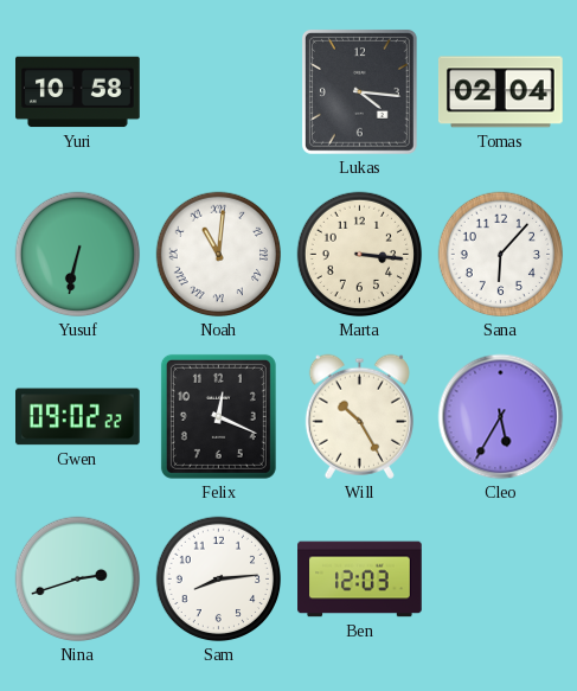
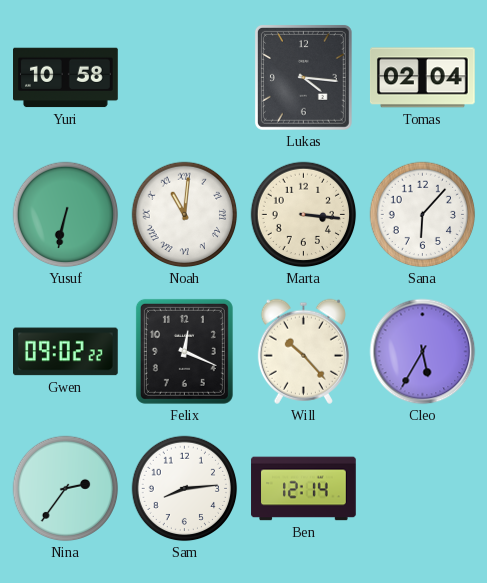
Will: 10:25 -> 10:23 (303, 351)
Nina: 2:42 -> 2:36 (66, 489)
Ben: 12:03 -> 12:14 (304, 489)
